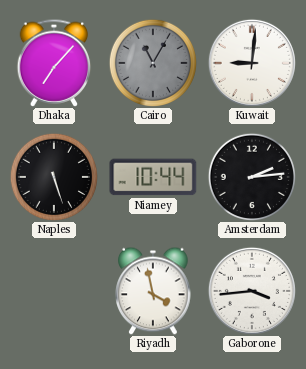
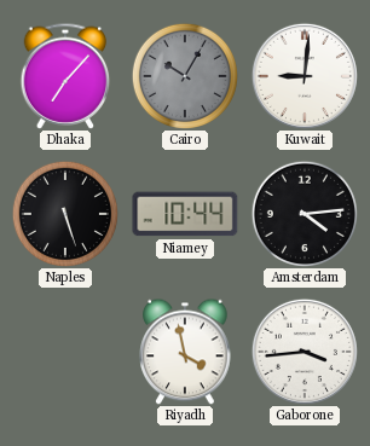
Cairo: 11:05 -> 10:05 (185, 76)
Amsterdam: 2:14 -> 4:14 (305, 214)
